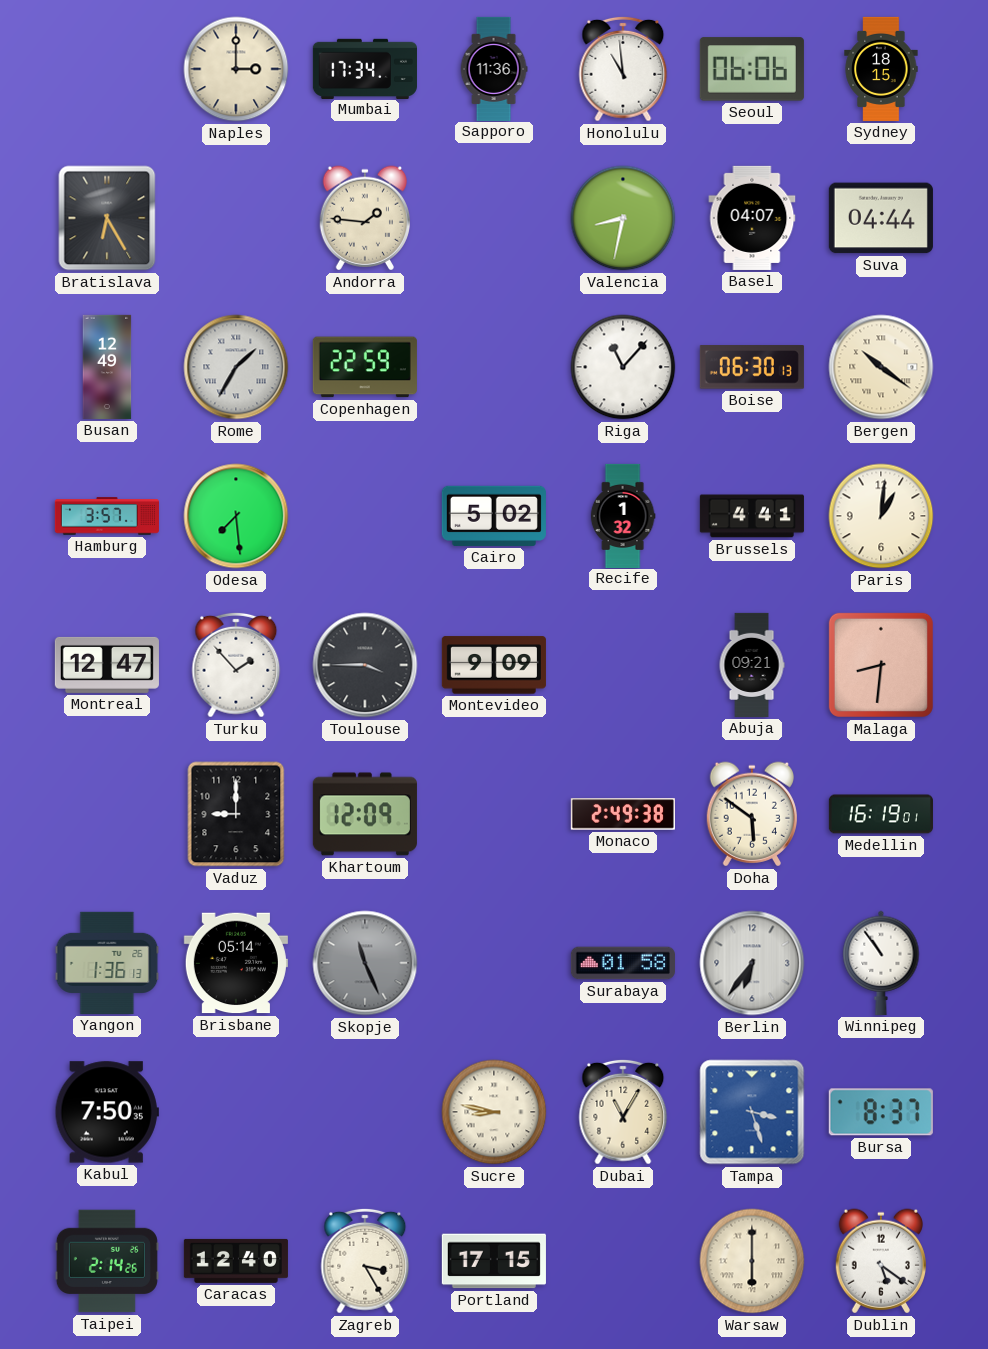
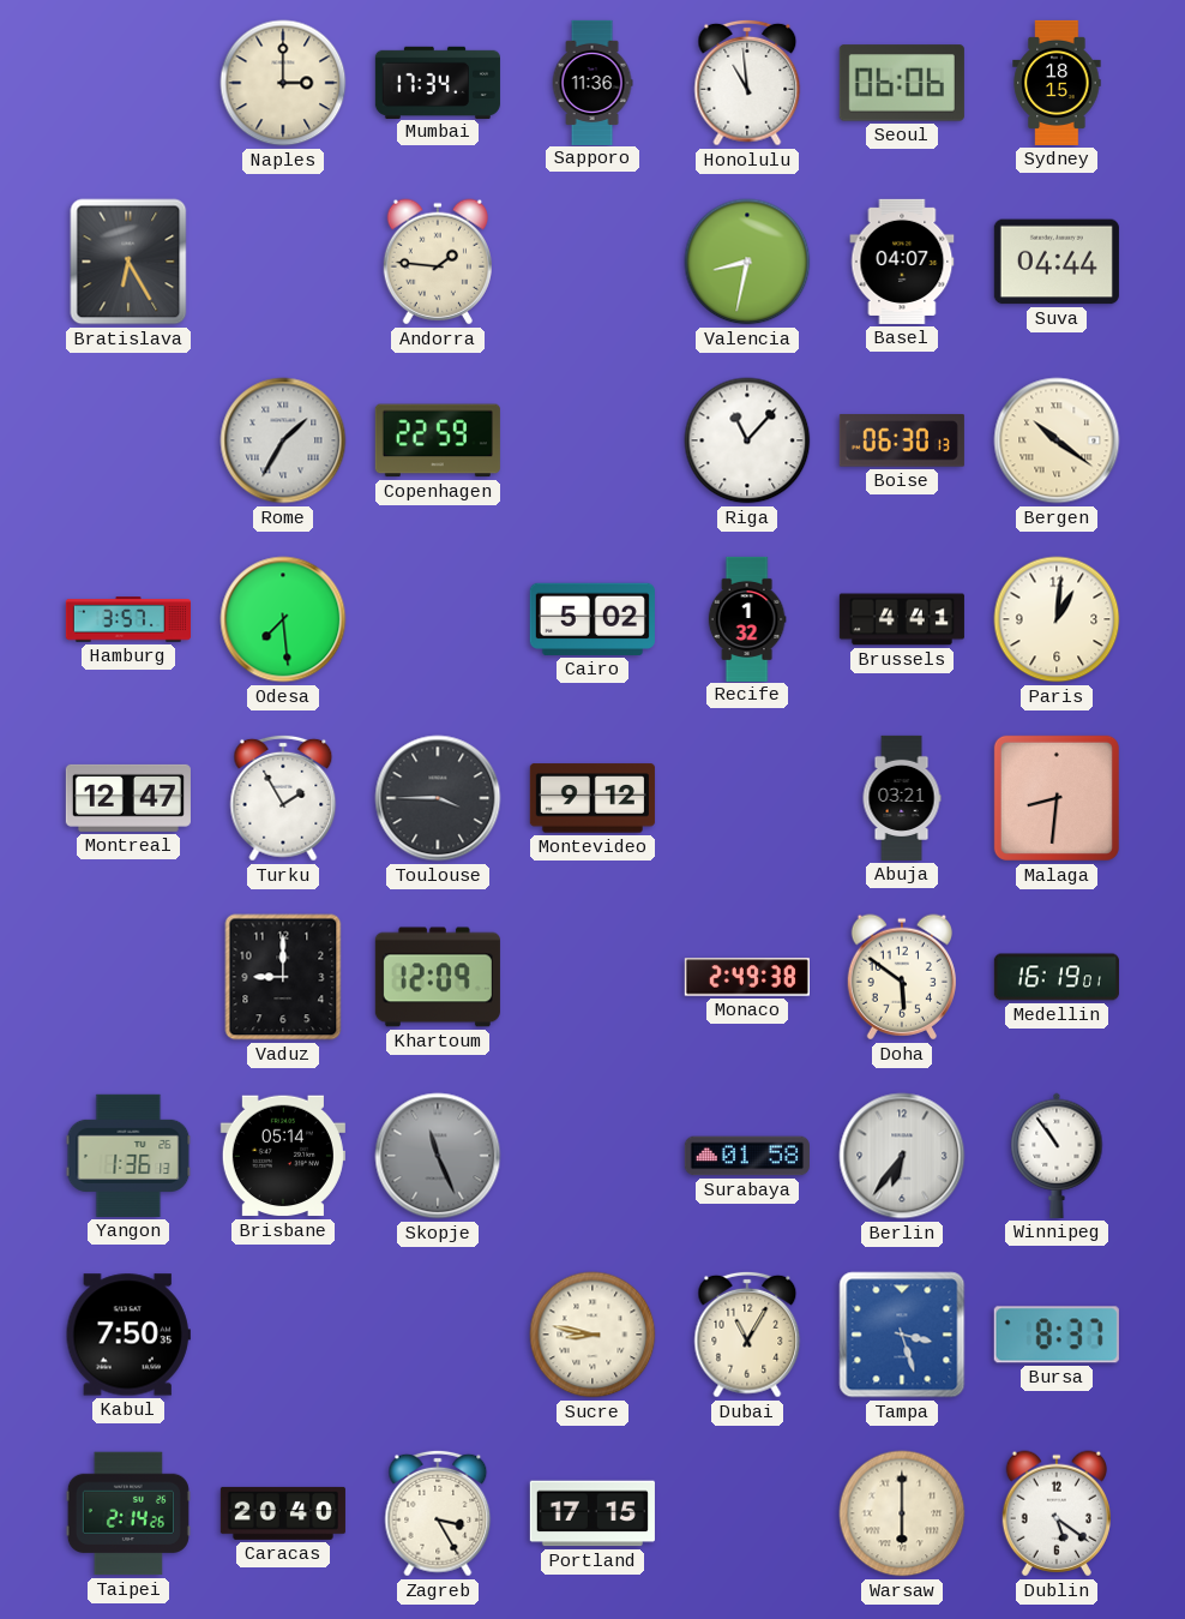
Busan: 12:49 -> none (107, 367)
Turku: 1:53 -> 1:55 (283, 798)
Montevideo: 9:09 -> 9:12 (592, 798)
Abuja: 09:21 -> 03:21 (902, 798)
Caracas: 12:40 -> 20:40 (283, 1513)
